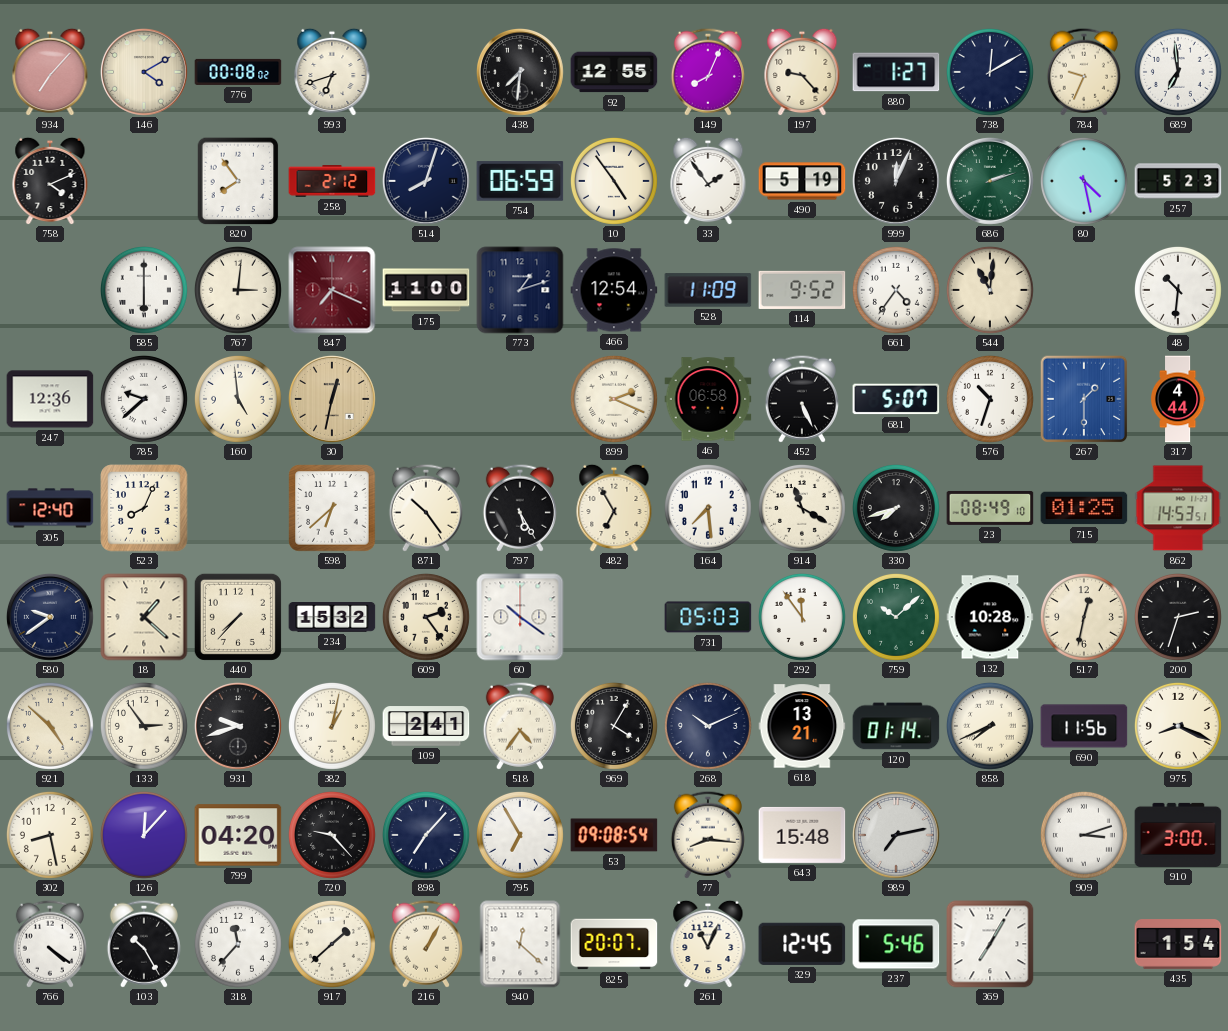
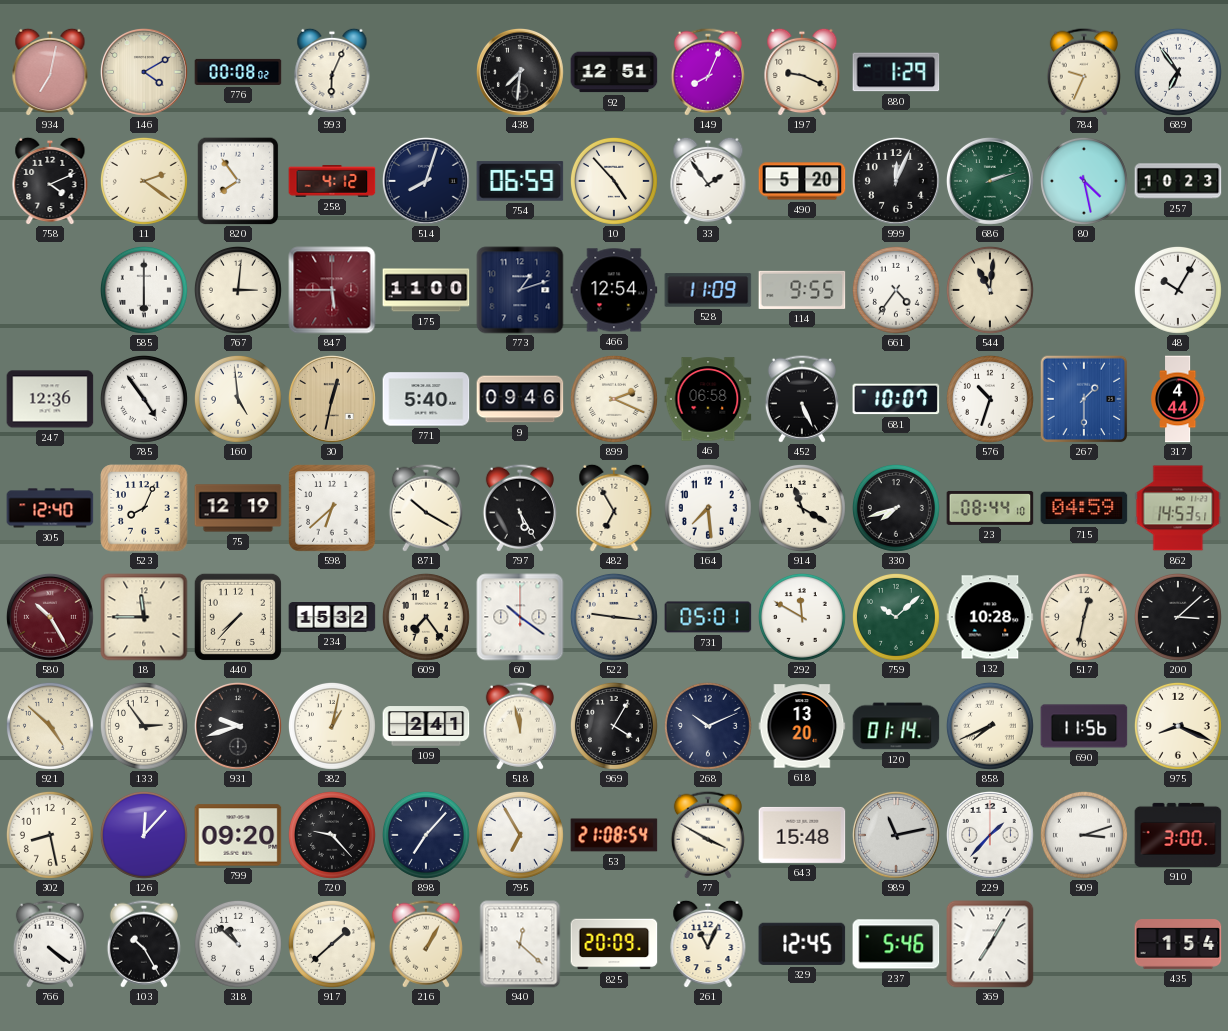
934: 7:07 -> 7:02 (50, 72)
993: 6:42 -> 6:04 (332, 72)
92: 12:55 -> 12:51 (614, 72)
197: 9:23 -> 9:19 (802, 72)
880: 1:27 -> 1:29 (896, 72)
738: 12:10 -> none (990, 72)
689: 6:59 -> 6:54 (1178, 72)
11: none -> 2:21 (144, 181)
258: 2:12 -> 4:12 (332, 182)
10: 4:54 -> 4:53 (614, 181)
490: 5:19 -> 5:20 (802, 181)
257: 5:23 -> 10:23 (1178, 181)
847: 7:19 -> 5:45 (332, 290)
114: 9:52 -> 9:55 (802, 290)
48: 10:31 -> 10:05 (1178, 290)
785: 9:38 -> 4:54 (144, 399)
771: none -> 5:40 (426, 399)
9: none -> 09:46 (520, 399)
681: 5:07 -> 10:07 (896, 399)
75: none -> 12:19 (238, 508)
871: 10:24 -> 10:20 (426, 508)
23: 08:49 -> 08:44 (990, 508)
715: 01:25 -> 04:59 (1084, 508)
580: 9:39 -> 10:25 (50, 617)
580 dial: navy -> burgundy (50, 617)
18: 1:22 -> 11:45 (144, 617)
609: 2:24 -> 7:24 (426, 617)
522: none -> 9:16 (614, 617)
731: 05:03 -> 05:01 (708, 617)
292: 11:54 -> 11:50 (802, 617)
200: 2:33 -> 3:08 (1178, 617)
518: 4:36 -> 11:58 (520, 726)
618: 13:21 -> 13:20 (802, 726)
799: 04:20 -> 09:20 (238, 835)
53: 09:08 -> 21:08 (614, 835)
77: 8:16 -> 3:50 (708, 835)
989: 7:13 -> 11:13 (896, 835)
229: none -> 1:37 (990, 835)
318: 11:37 -> 10:52 (238, 944)
825: 20:07 -> 20:09 (614, 944)
